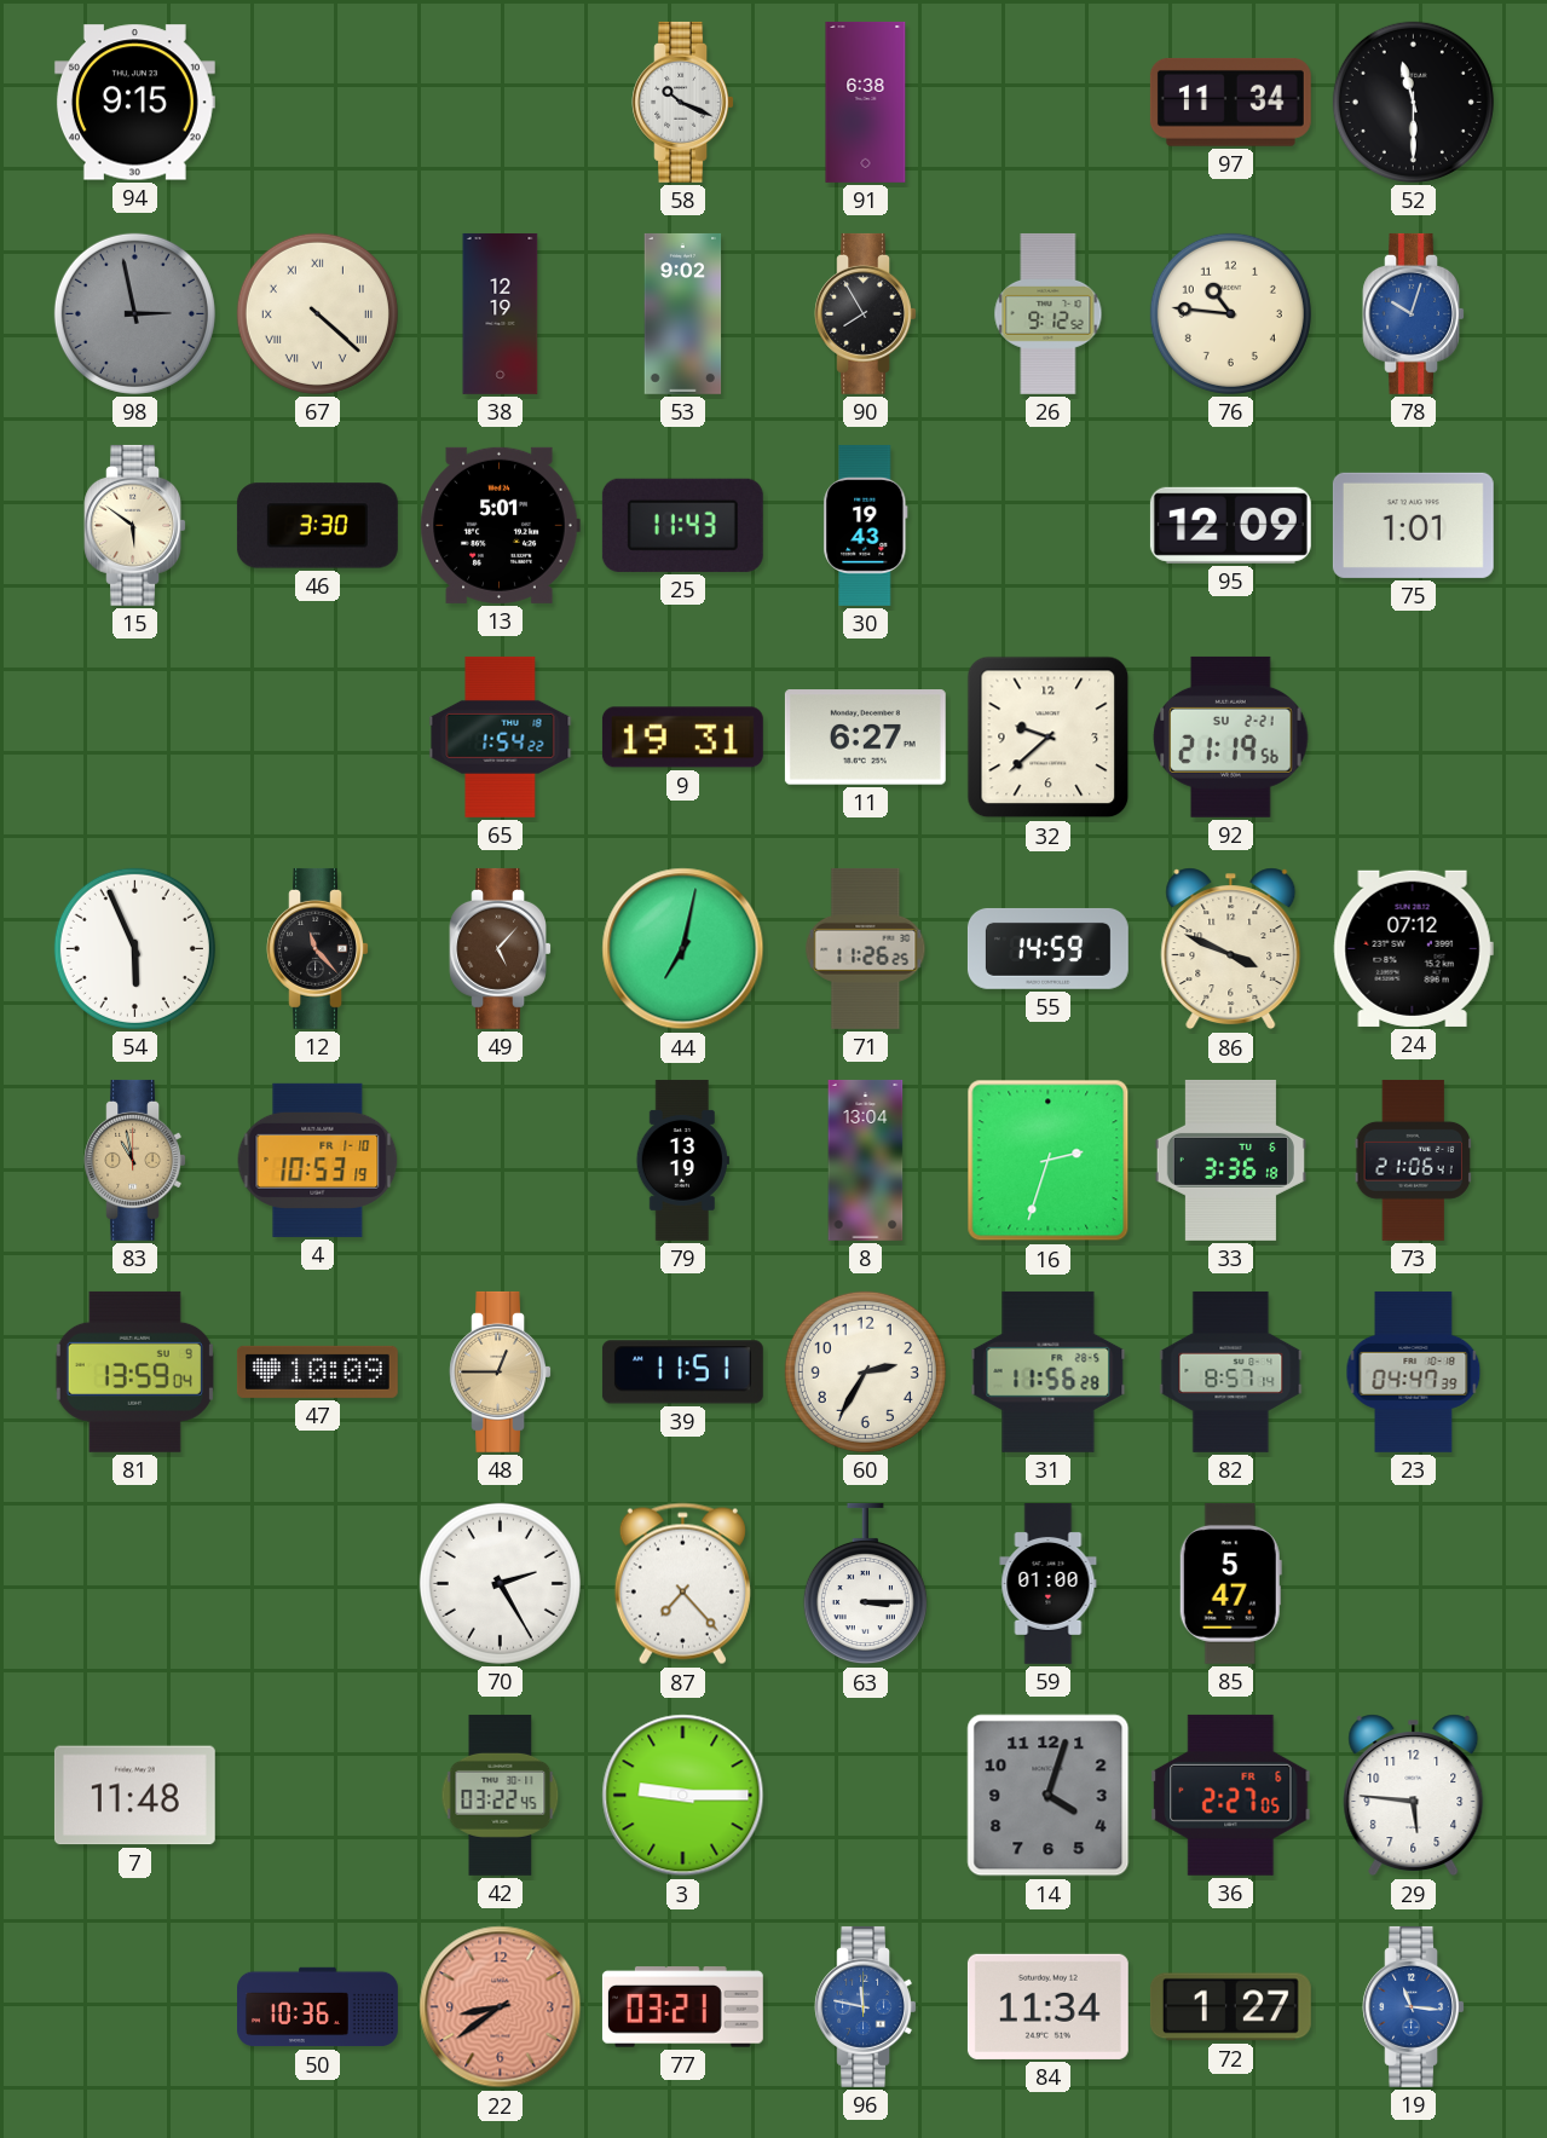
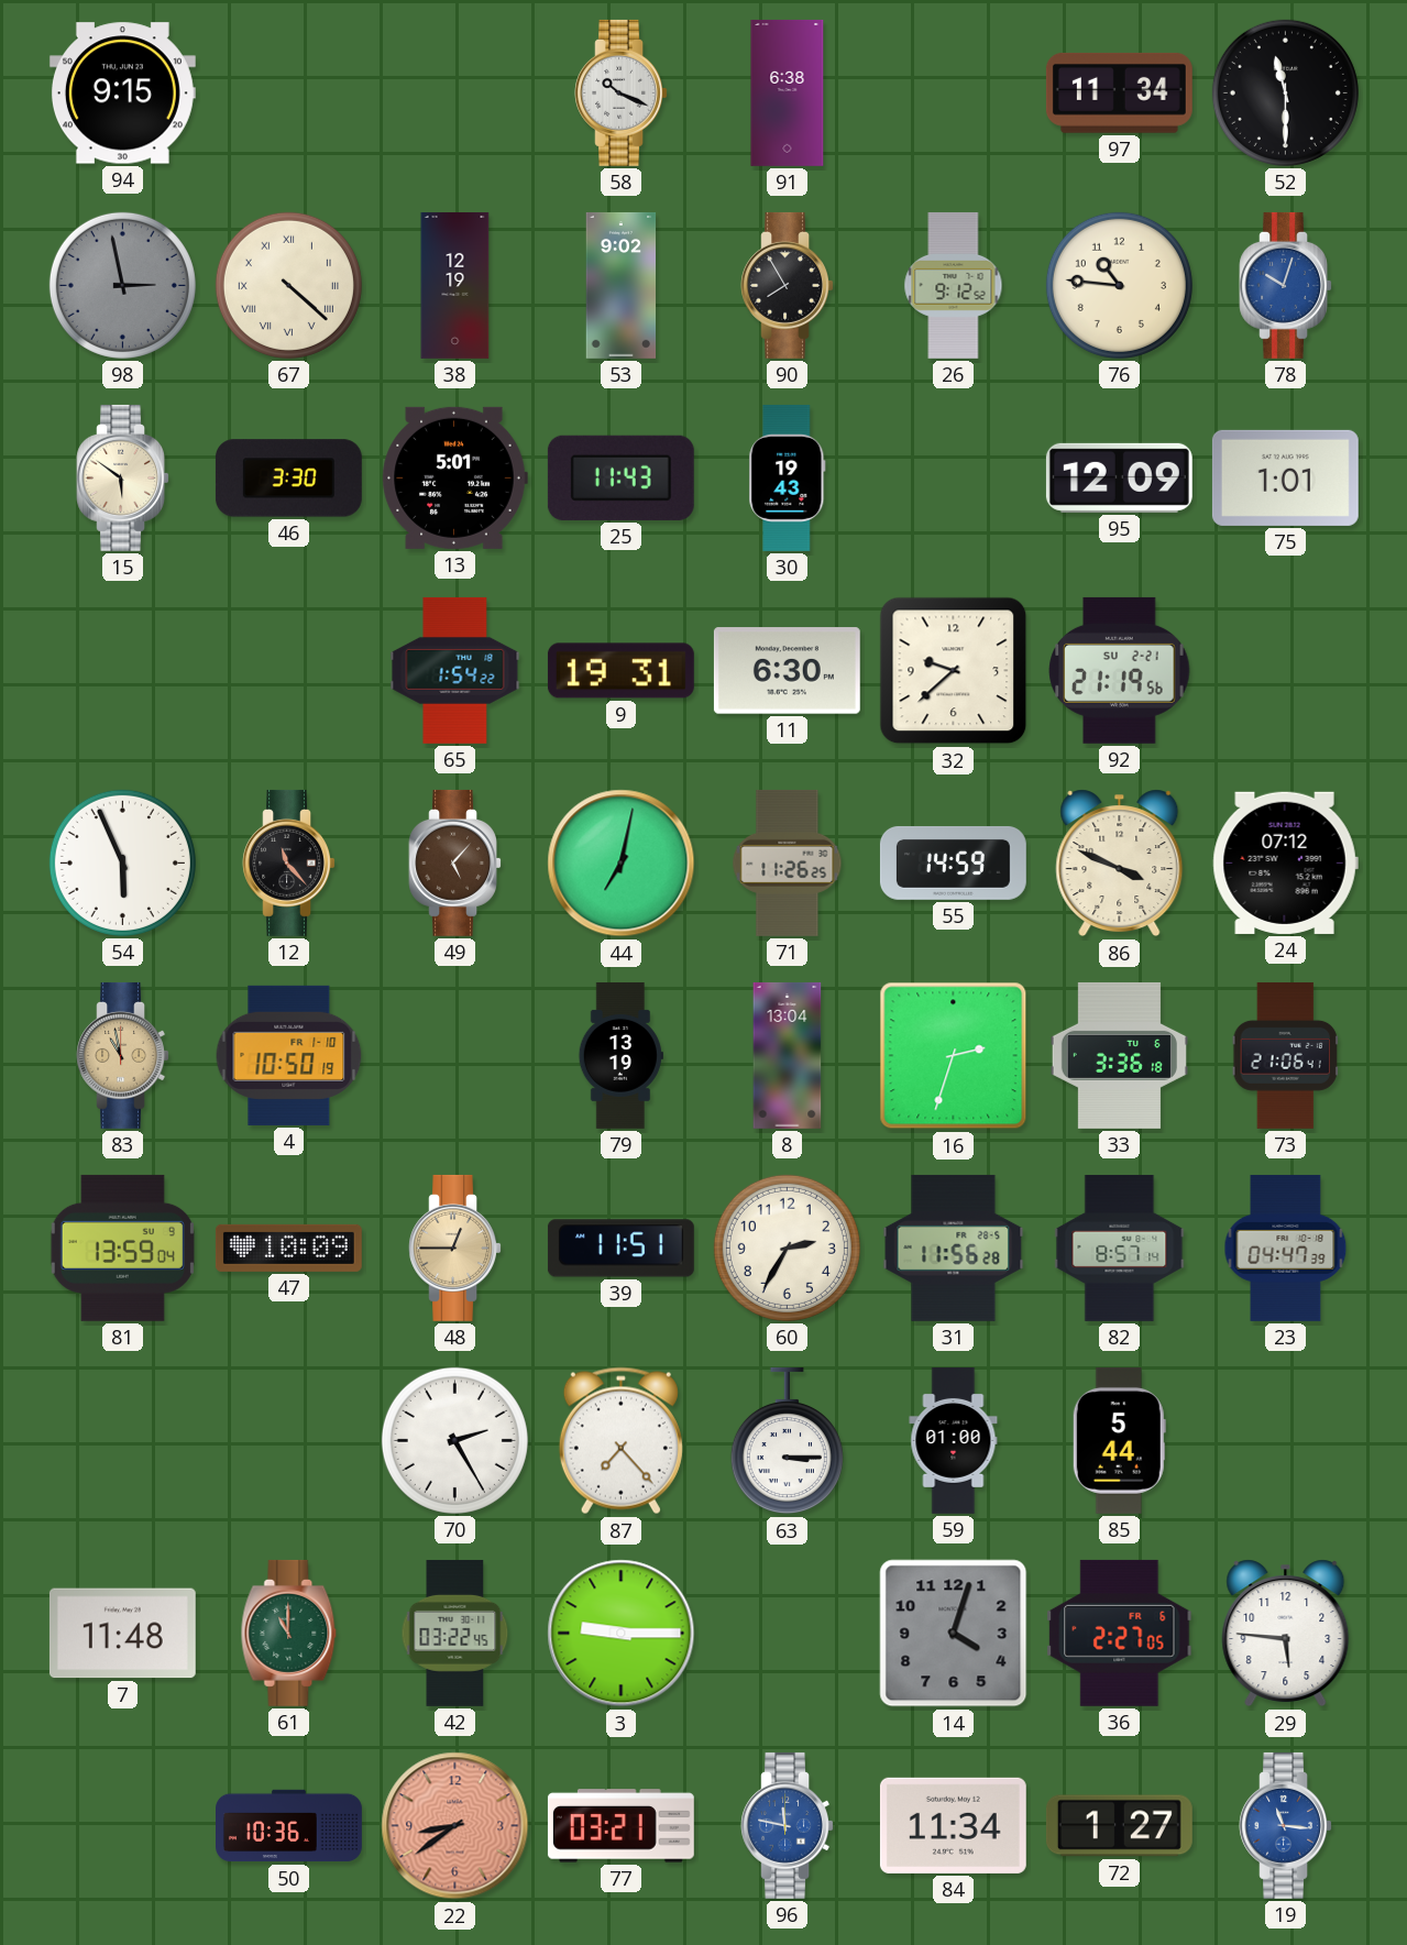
11: 6:27 -> 6:30 (787, 671)
4: 10:53 -> 10:50 (289, 1055)
85: 5:47 -> 5:44 (1119, 1440)
61: none -> 11:00 (289, 1633)
